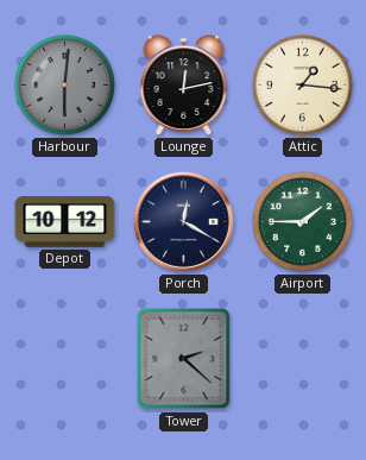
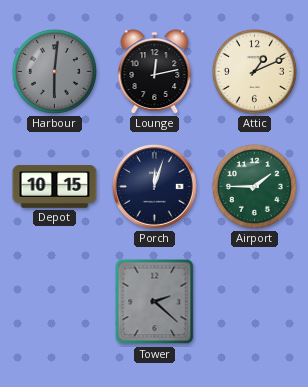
Attic: 1:16 -> 1:11 (254, 71)
Depot: 10:12 -> 10:15 (55, 187)
Porch: 12:20 -> 12:03 (155, 187)
